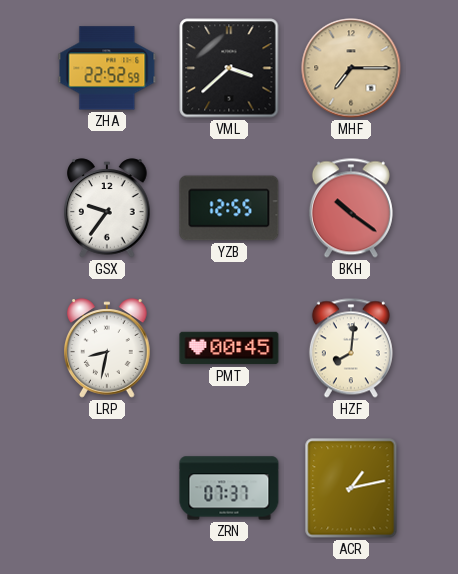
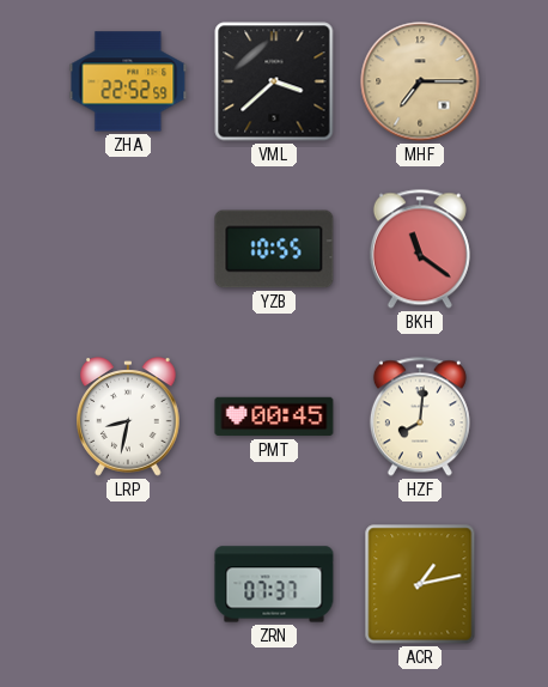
GSX: 9:36 -> none (107, 208)
YZB: 12:55 -> 10:55 (274, 249)
BKH: 10:21 -> 11:21 (420, 249)
